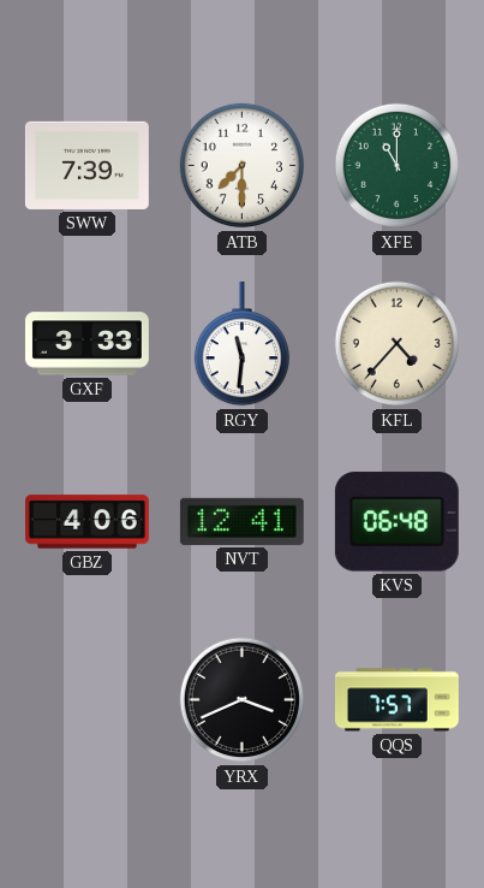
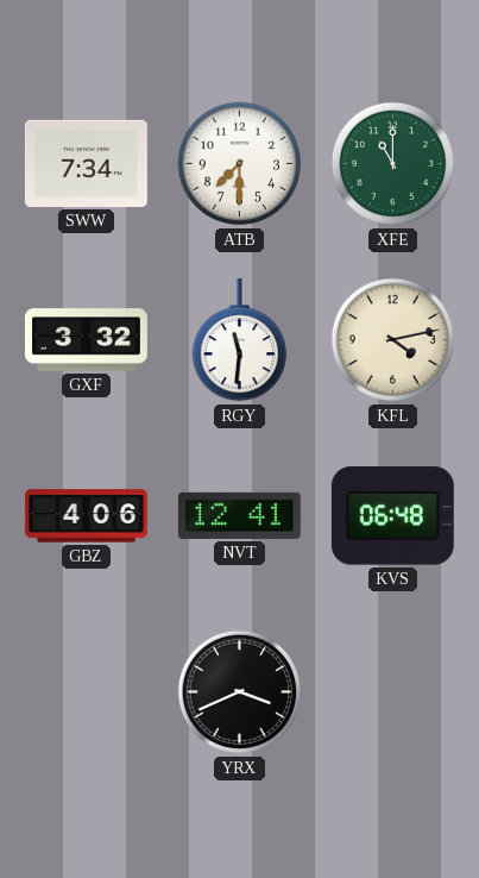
SWW: 7:39 -> 7:34 (86, 163)
GXF: 3:33 -> 3:32 (86, 340)
KFL: 4:37 -> 4:13 (393, 340)
QQS: 7:57 -> none (396, 700)
